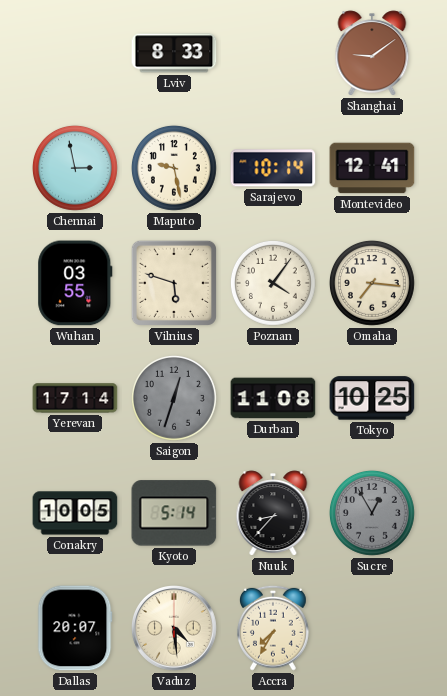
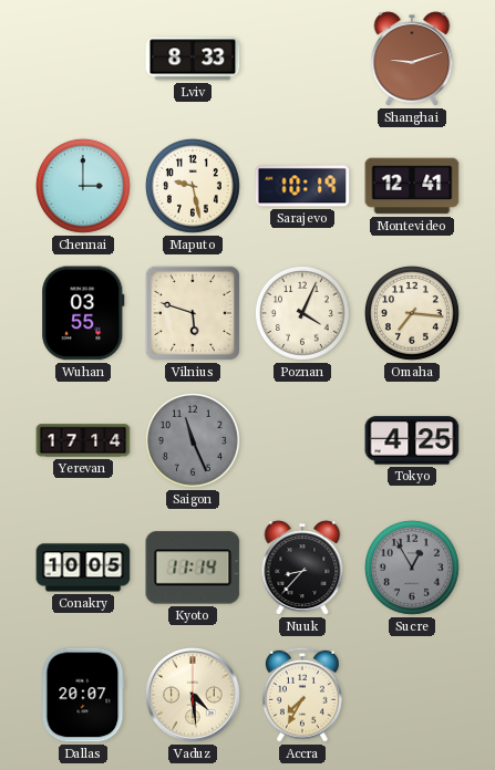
Shanghai: 9:09 -> 9:12 (412, 59)
Chennai: 2:58 -> 3:00 (83, 186)
Sarajevo: 10:14 -> 10:19 (302, 186)
Poznan: 4:06 -> 4:04 (302, 313)
Saigon: 12:33 -> 11:26 (193, 440)
Durban: 11:08 -> none (273, 398)
Tokyo: 10:25 -> 4:25 (412, 440)
Kyoto: 5:14 -> 11:14 (193, 568)
